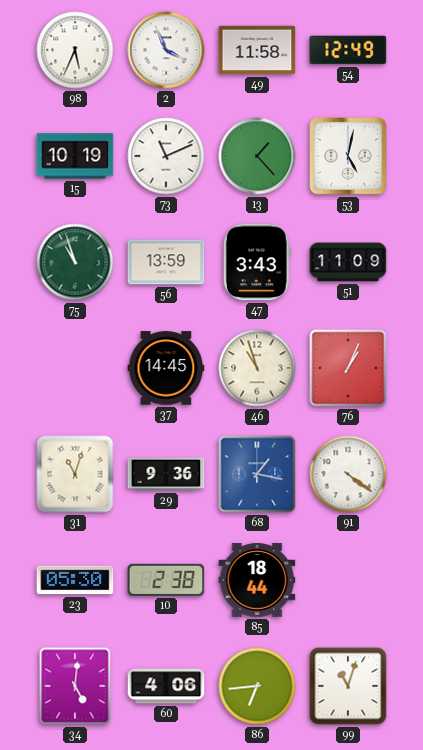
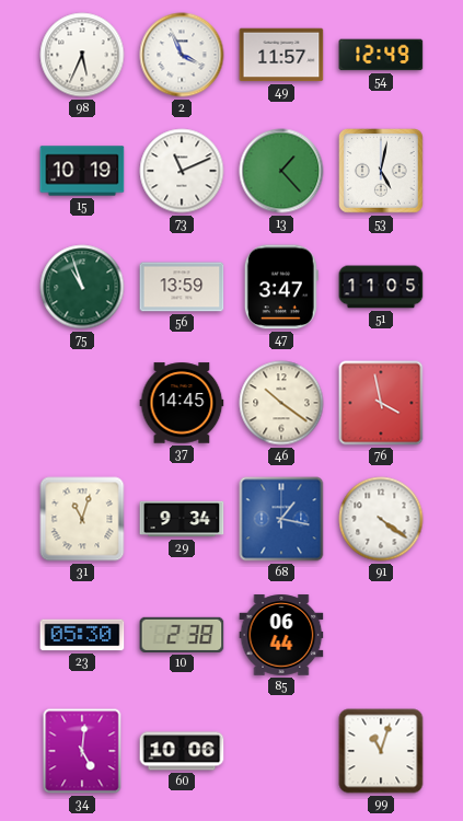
49: 11:58 -> 11:57 (281, 55)
47: 3:43 -> 3:47 (281, 287)
51: 11:09 -> 11:05 (381, 287)
46: 10:57 -> 10:21 (281, 403)
76: 1:04 -> 3:58 (381, 403)
29: 9:36 -> 9:34 (182, 519)
85: 18:44 -> 06:44 (281, 635)
60: 4:06 -> 10:06 (182, 751)
86: 6:44 -> none (257, 686)
